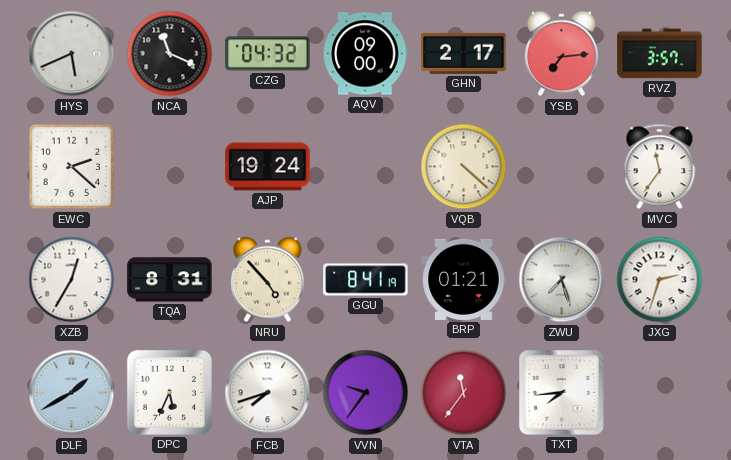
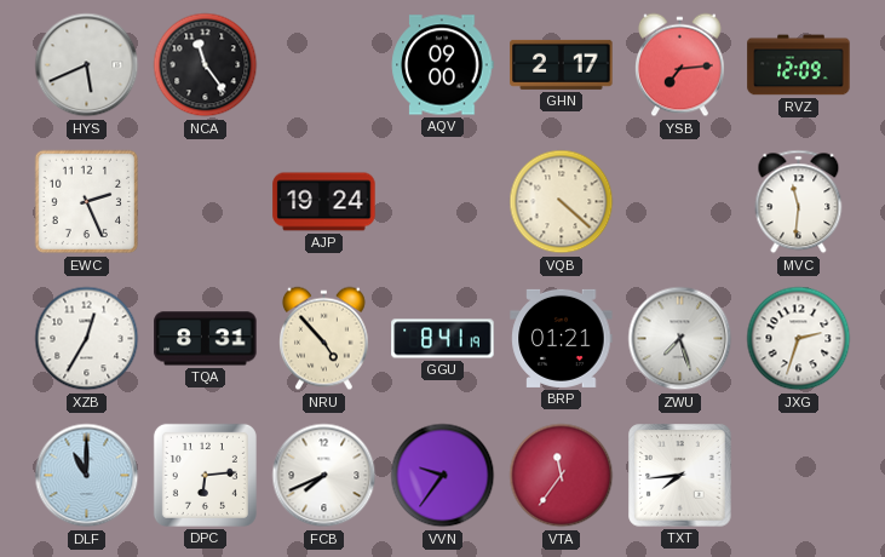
NCA: 11:19 -> 11:24 (206, 65)
CZG: 04:32 -> none (268, 54)
RVZ: 3:57 -> 12:09 (799, 65)
EWC: 2:22 -> 2:26 (86, 202)
MVC: 11:36 -> 11:31 (799, 202)
DLF: 1:40 -> 11:00 (87, 476)
DPC: 5:34 -> 6:14 (205, 475)
FCB: 7:42 -> 7:41 (324, 476)
